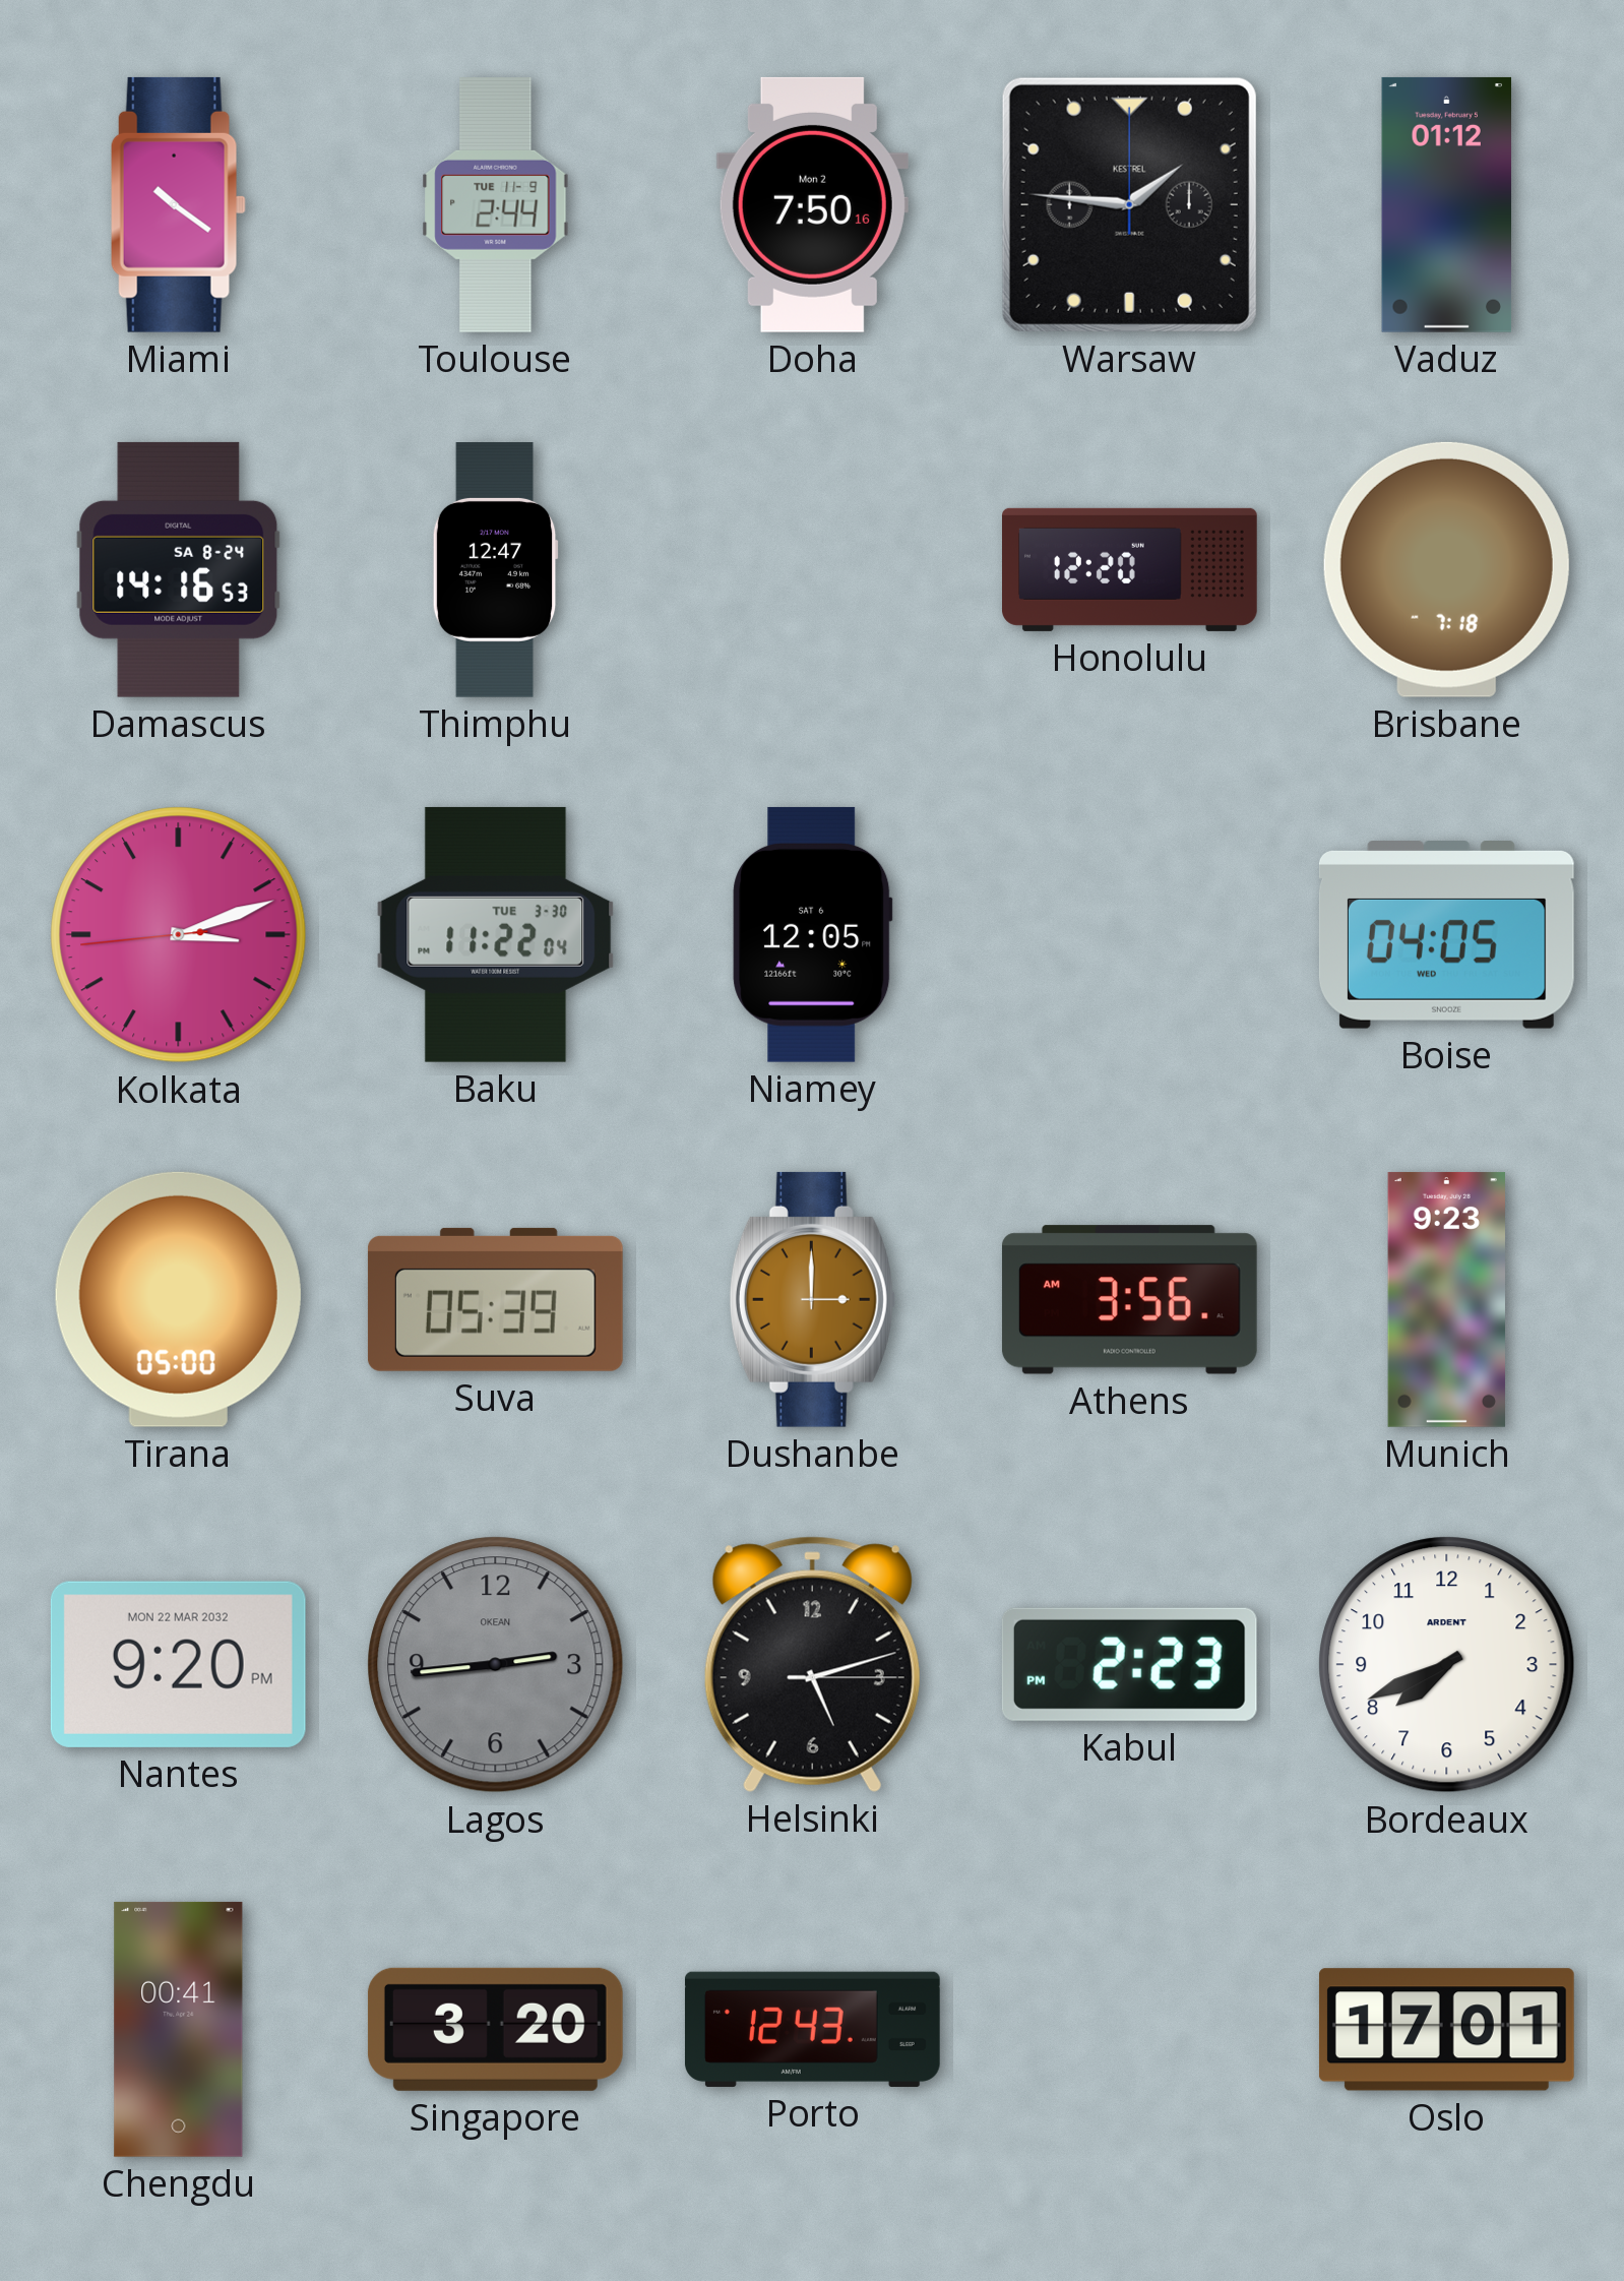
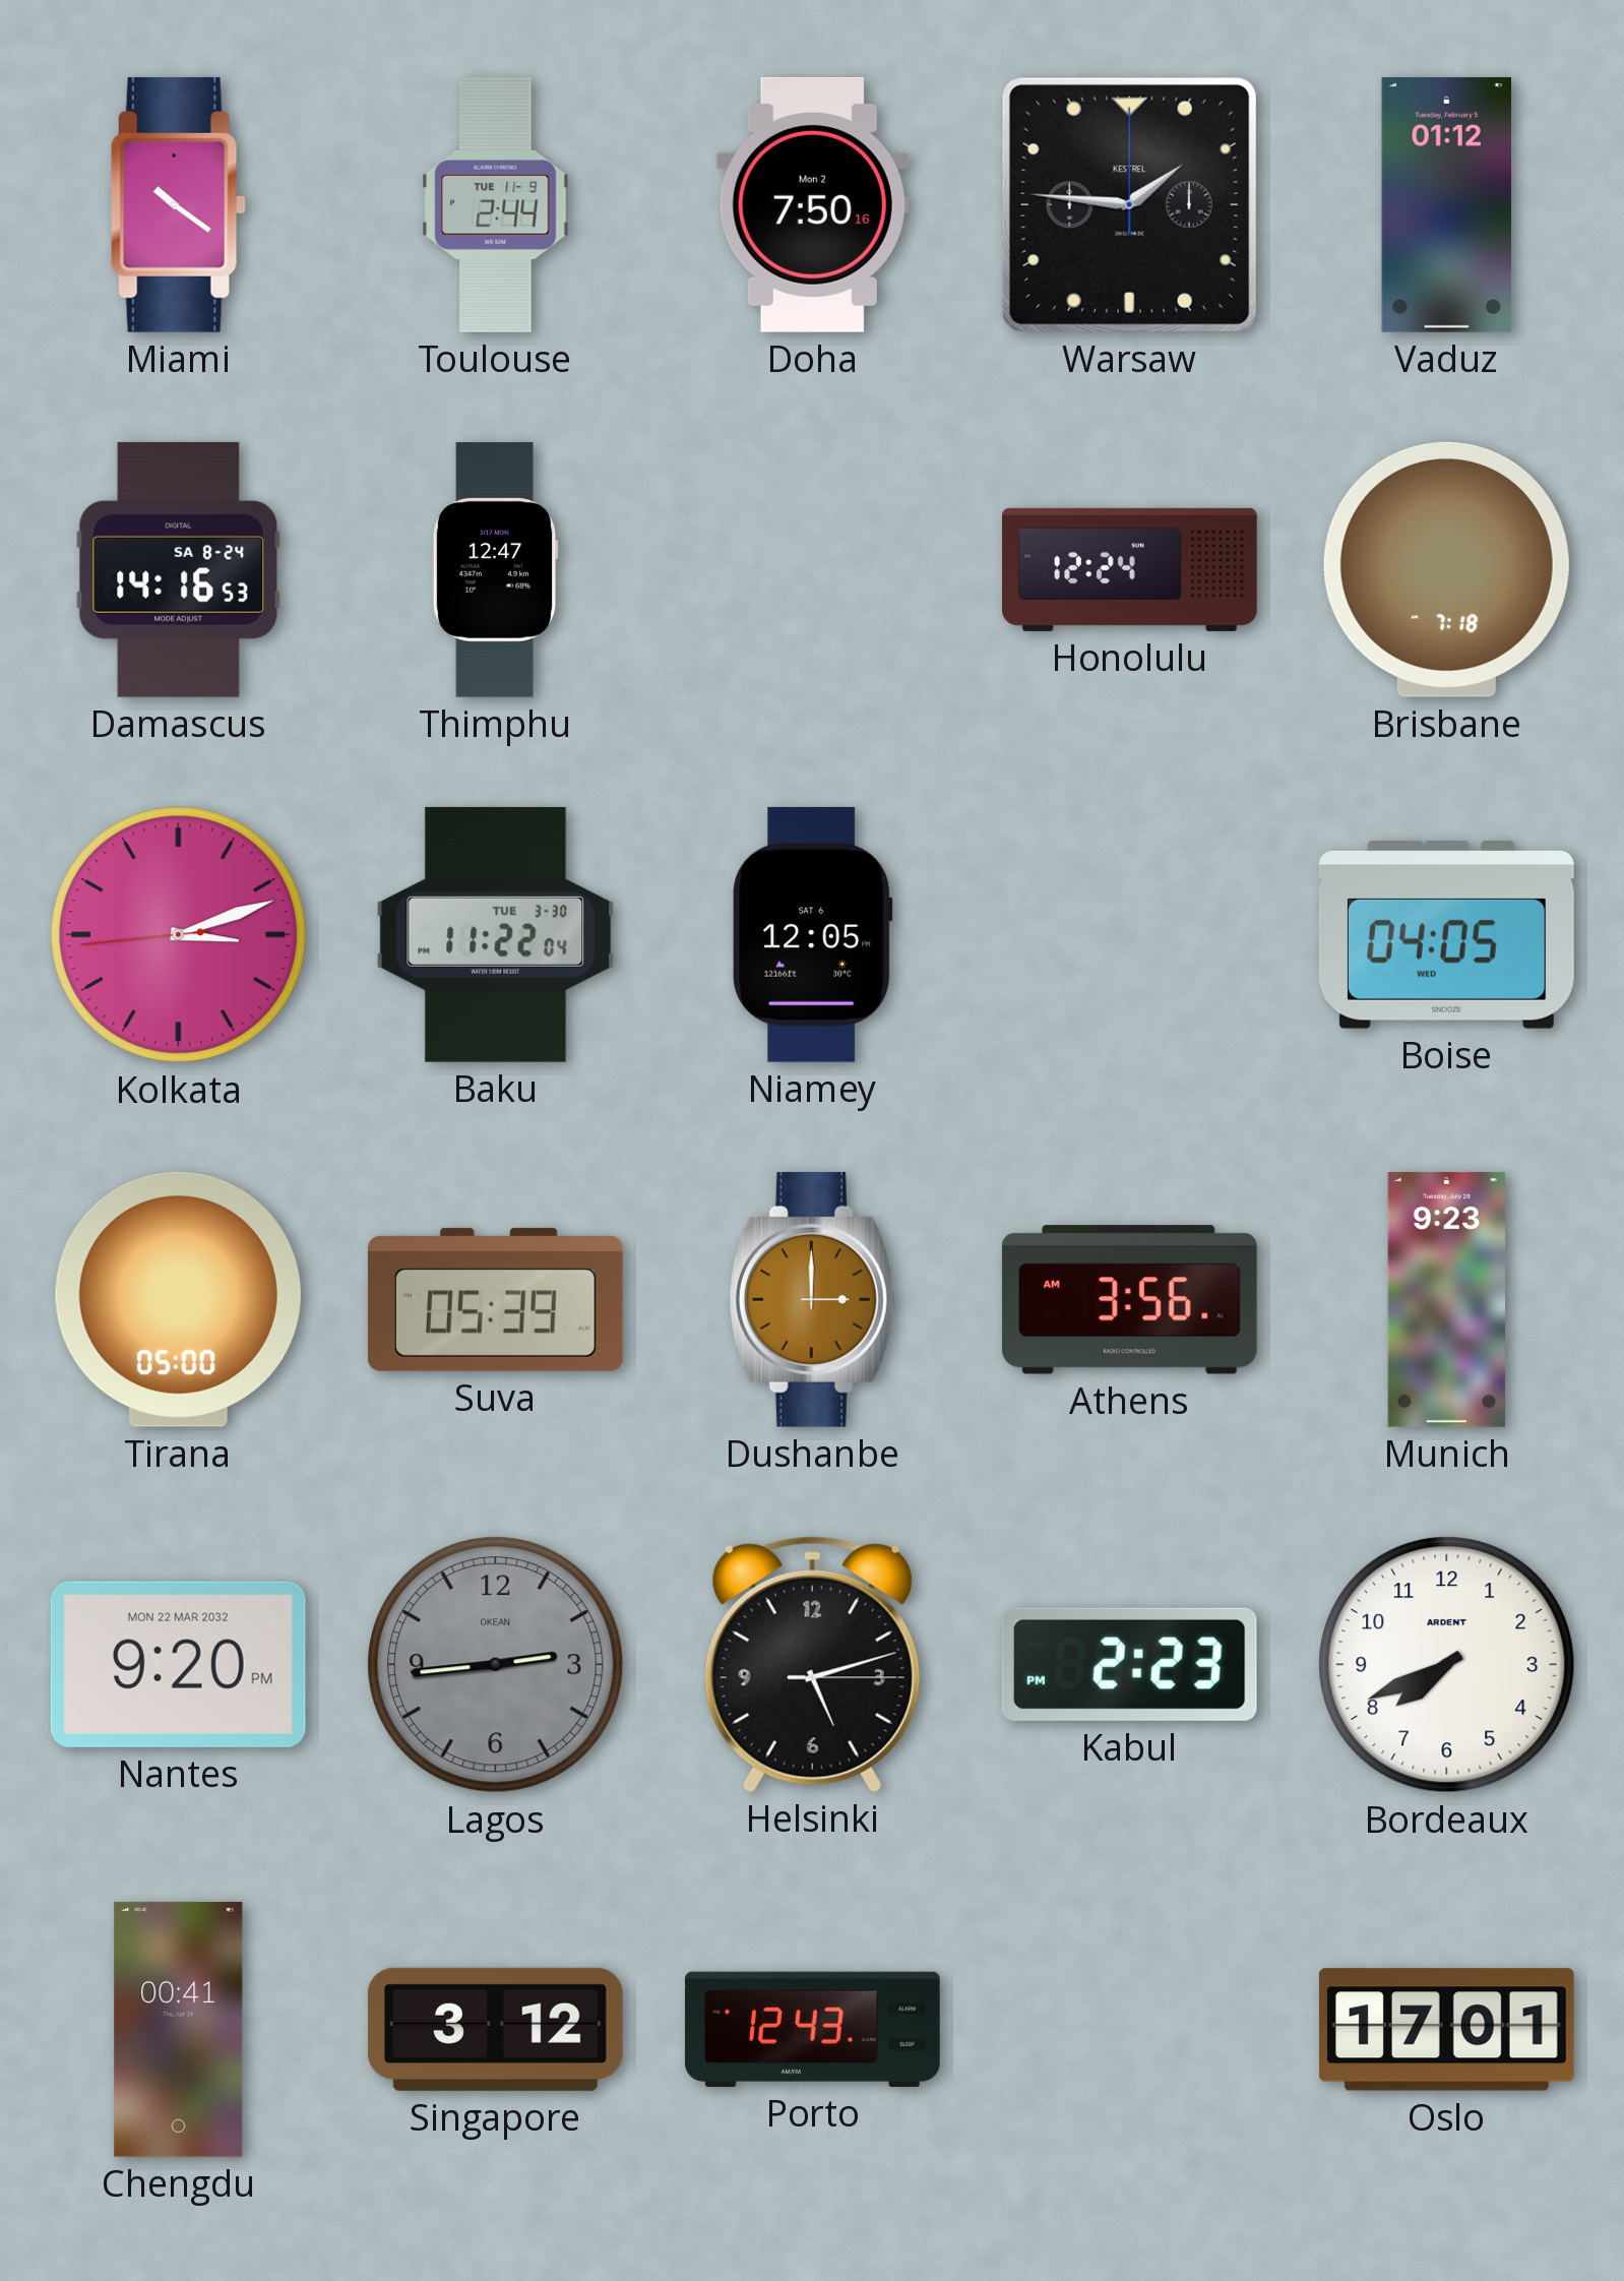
Honolulu: 12:20 -> 12:24 (1130, 569)
Singapore: 3:20 -> 3:12 (495, 2029)
